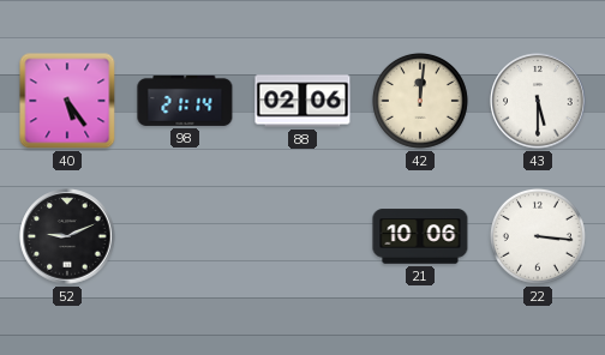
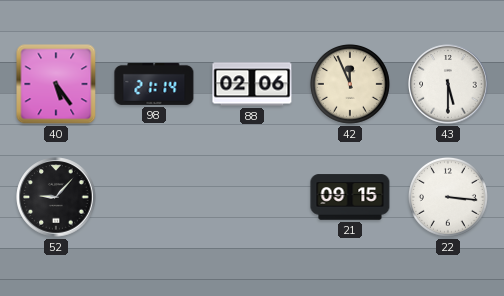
42: 12:01 -> 11:56 (350, 84)
52: 9:11 -> 9:07 (56, 197)
21: 10:06 -> 09:15 (350, 197)
